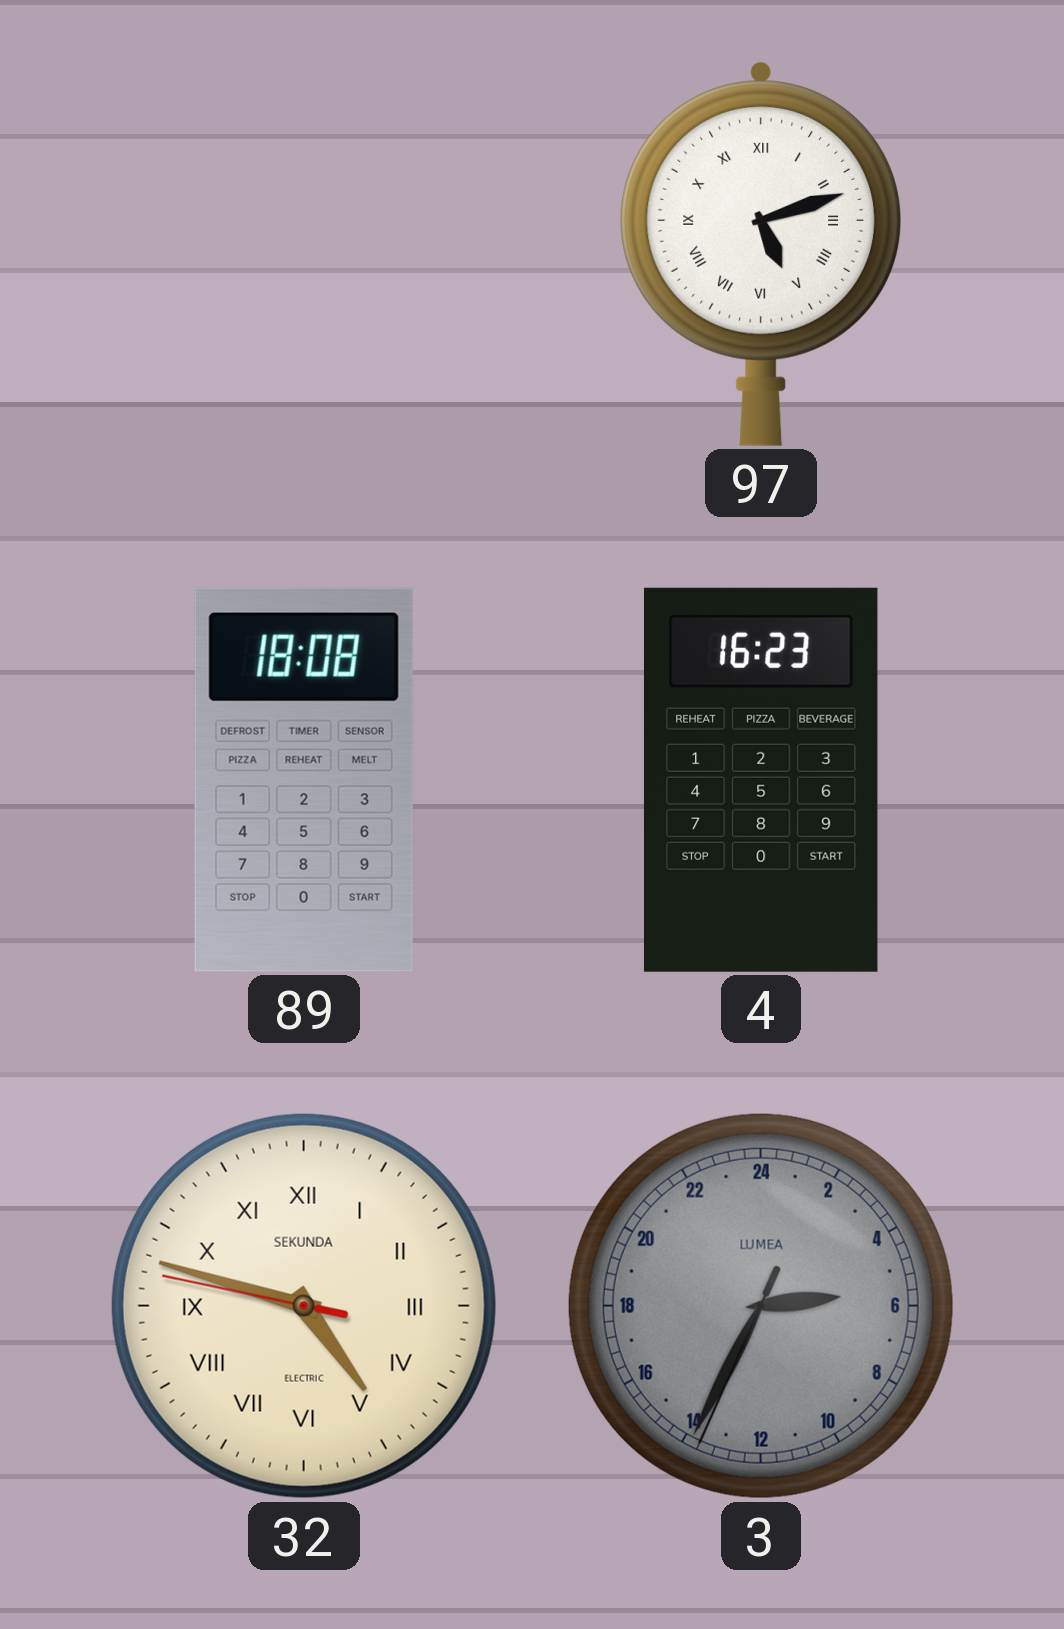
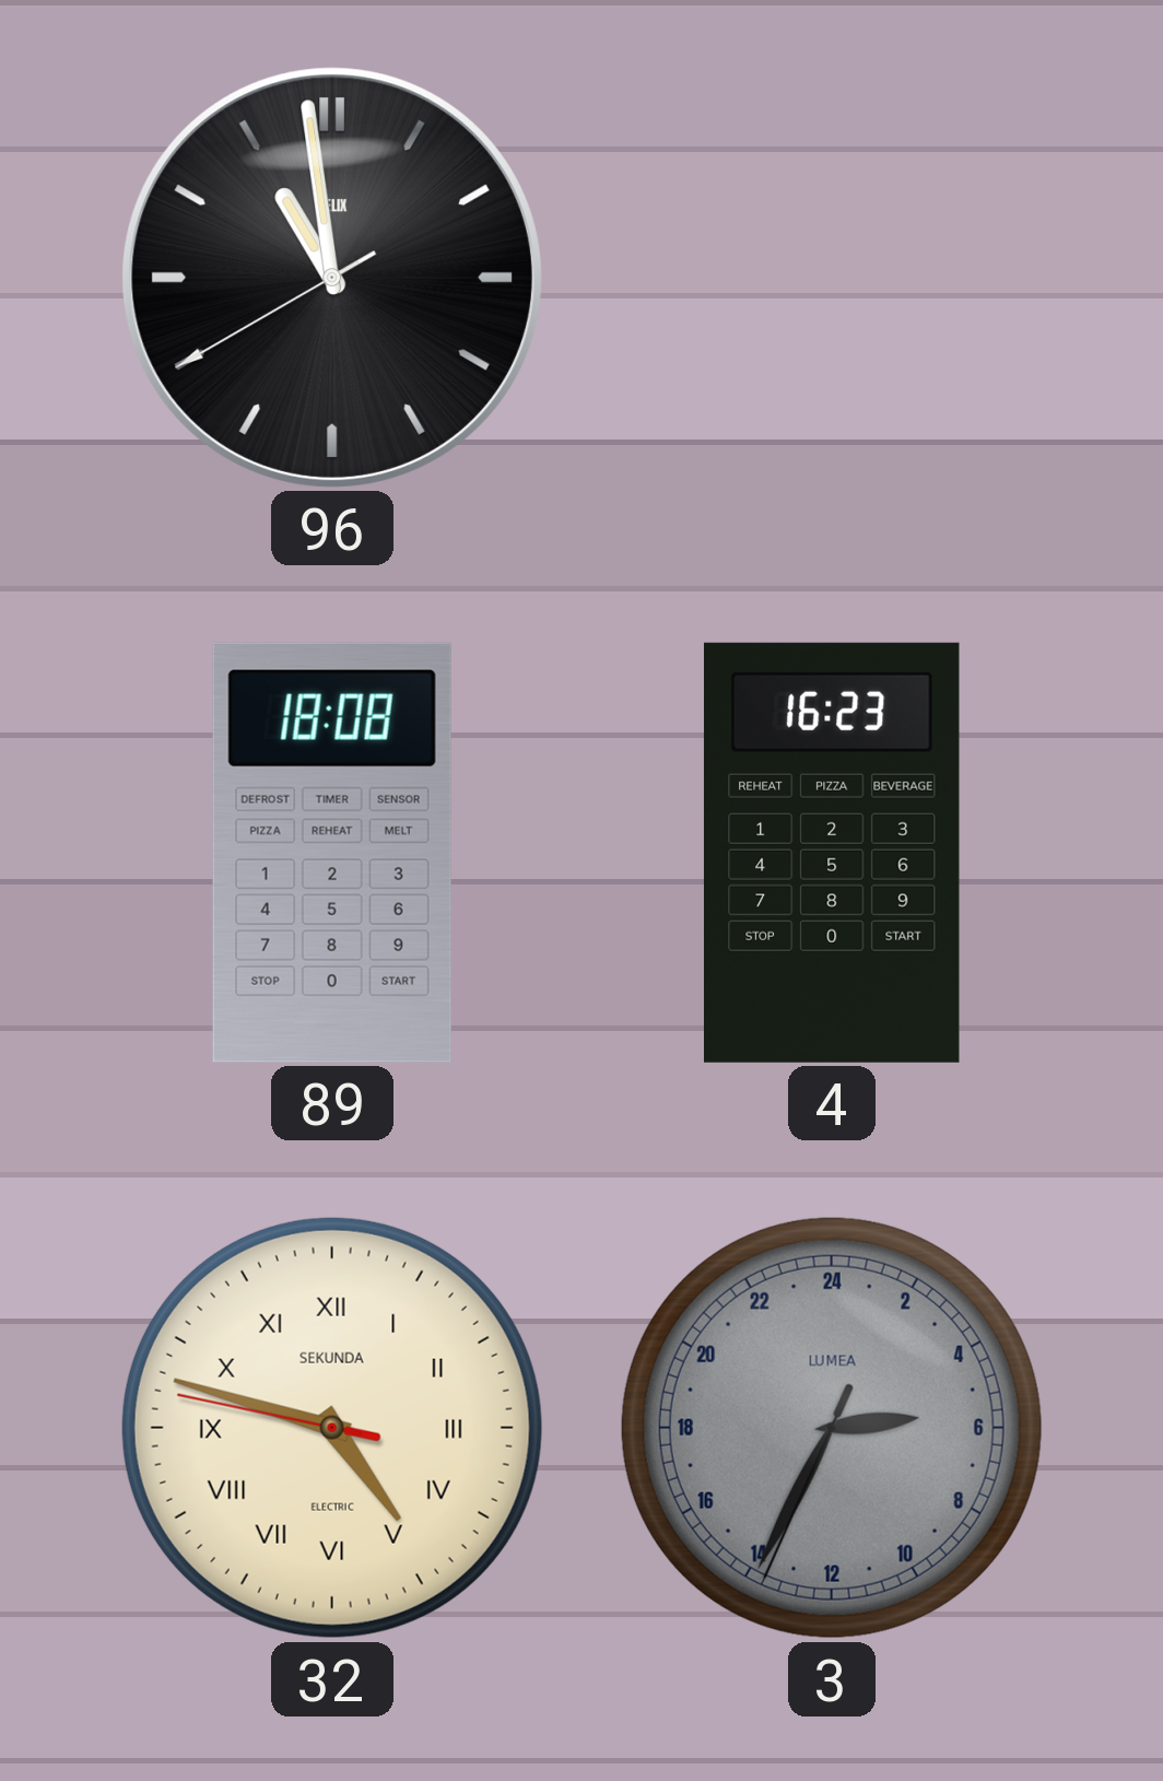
96: none -> 10:58 (332, 278)
97: 5:12 -> none (761, 254)
